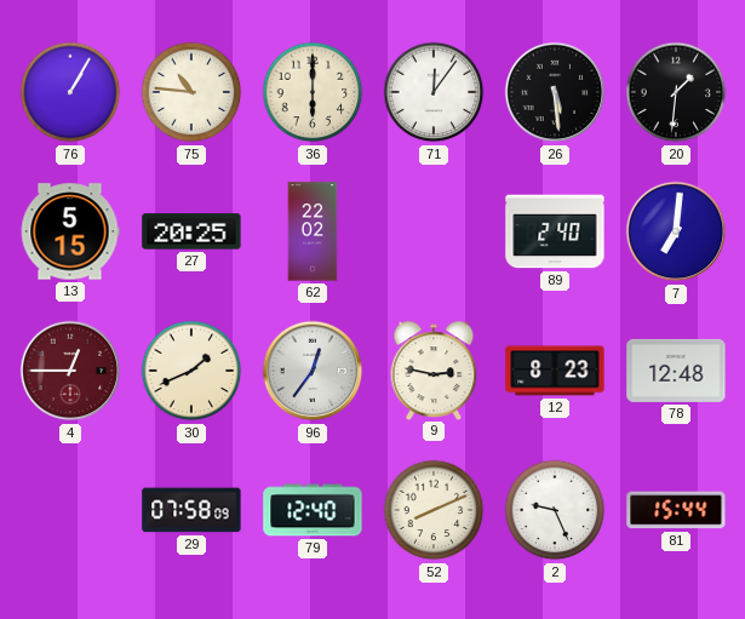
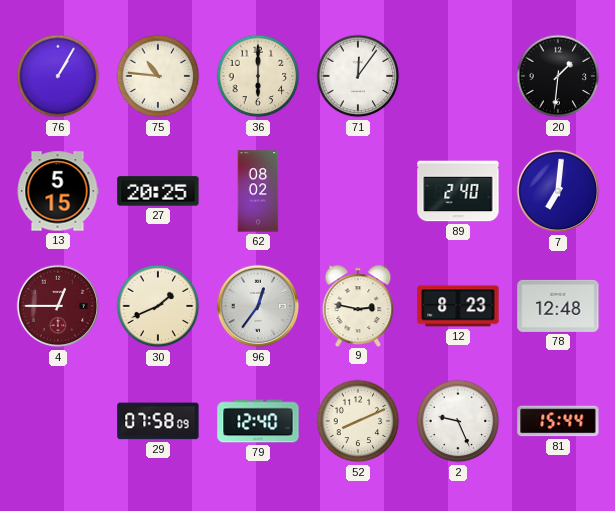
26: 5:29 -> none (555, 92)
62: 22:02 -> 08:02 (258, 191)
